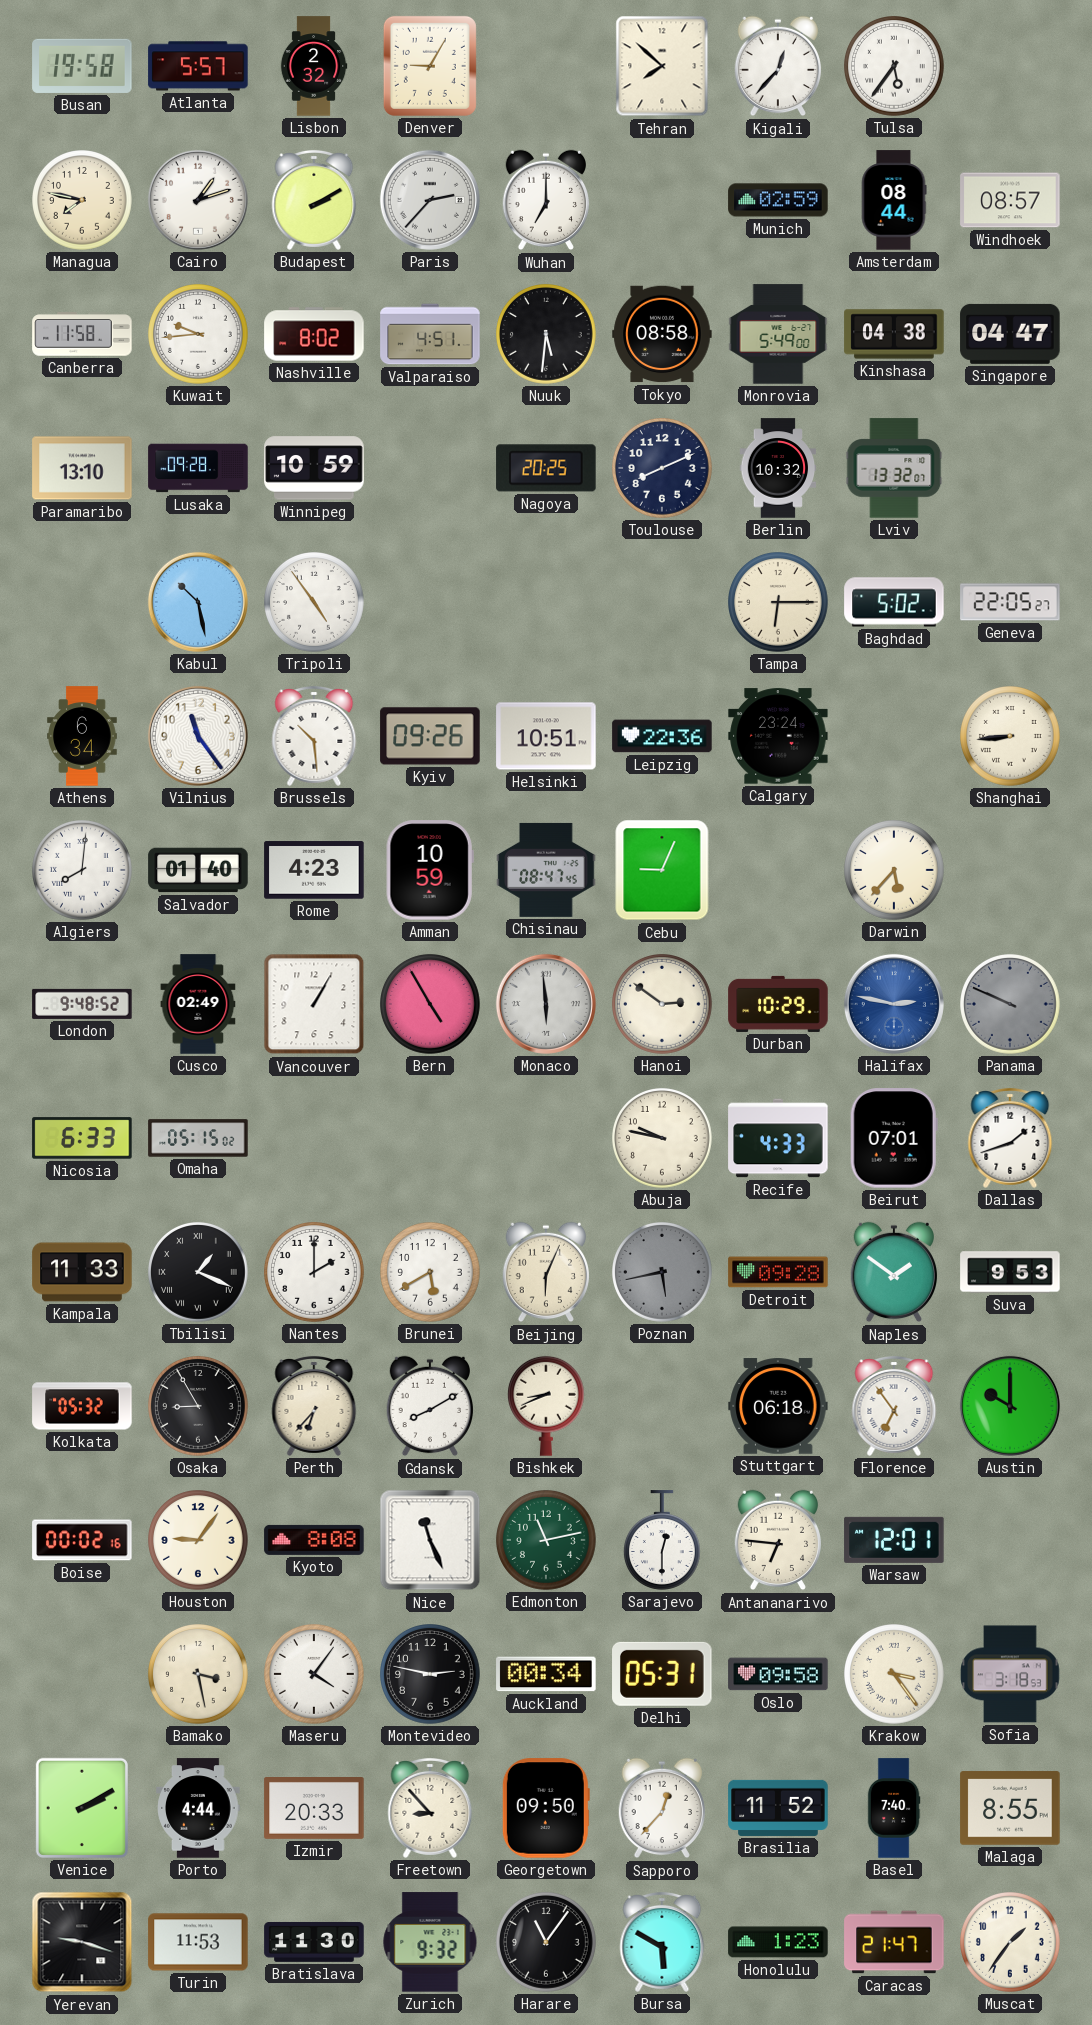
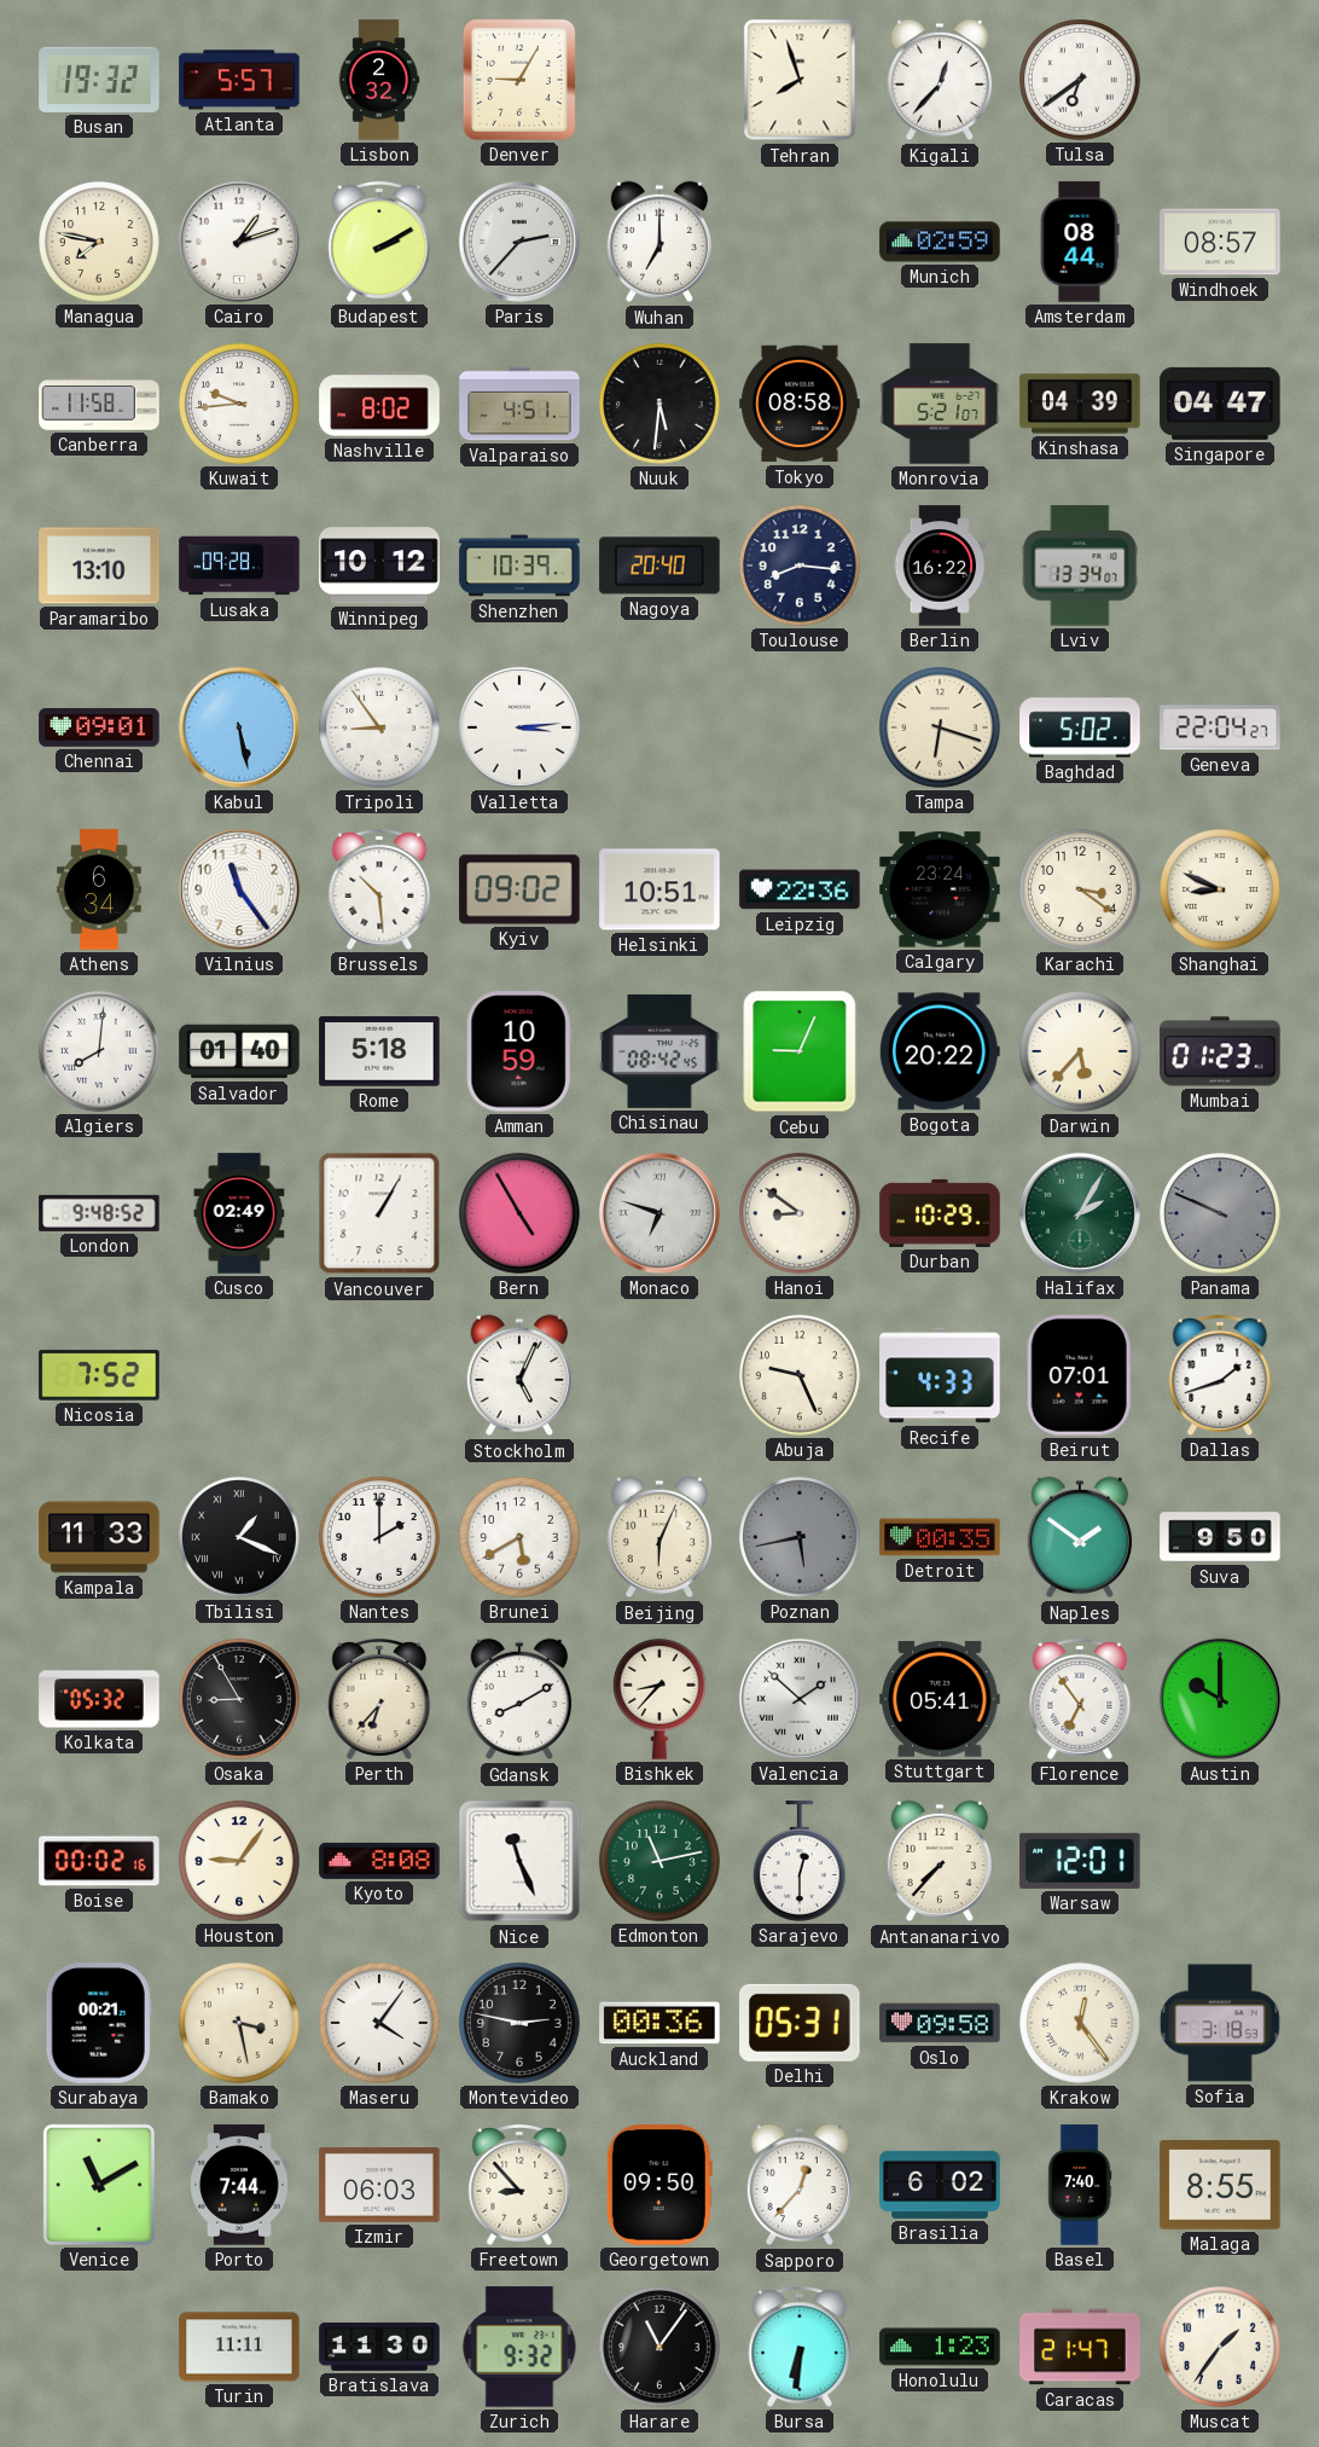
Busan: 19:58 -> 19:32 (99, 80)
Tehran: 7:52 -> 7:57 (800, 80)
Tulsa: 5:36 -> 6:39 (1081, 81)
Monrovia: 5:49 -> 5:21 (940, 404)
Kinshasa: 04:38 -> 04:39 (1080, 404)
Winnipeg: 10:59 -> 10:12 (379, 566)
Shenzhen: none -> 10:39 (519, 566)
Nagoya: 20:25 -> 20:40 (659, 566)
Toulouse: 8:11 -> 8:16 (801, 567)
Berlin: 10:32 -> 16:22 (940, 566)
Lviv: 13:32 -> 13:34 (1080, 566)
Chennai: none -> 09:01 (99, 727)
Kabul: 10:28 -> 5:28 (239, 727)
Tripoli: 4:54 -> 8:54 (380, 729)
Valletta: none -> 3:14 (519, 727)
Tampa: 6:15 -> 6:18 (941, 729)
Geneva: 22:05 -> 22:04 (1220, 727)
Kyiv: 09:26 -> 09:02 (519, 889)
Karachi: none -> 3:21 (1081, 891)
Shanghai: 8:44 -> 8:49 (1221, 891)
Rome: 4:23 -> 5:18 (379, 1051)
Chisinau: 08:47 -> 08:42 (659, 1051)
Bogota: none -> 20:22 (940, 1051)
Mumbai: none -> 01:23 (1220, 1051)
Monaco: 5:59 -> 6:48 (659, 1213)
Hanoi: 2:51 -> 8:51 (801, 1214)
Halifax: 2:47 -> 2:05 (1080, 1213)
Halifax dial: blue -> green (1080, 1213)
Nicosia: 6:33 -> 7:52 (99, 1375)
Omaha: 05:15 -> none (198, 1138)
Stockholm: none -> 5:04 (518, 1375)
Abuja: 9:47 -> 9:26 (801, 1376)
Detroit: 09:28 -> 00:35 (940, 1537)
Suva: 9:53 -> 9:50 (1220, 1537)
Bishkek: 8:41 -> 8:37 (659, 1699)
Valencia: none -> 1:52 (800, 1699)
Stuttgart: 06:18 -> 05:41 (940, 1699)
Antananarivo: 6:46 -> 7:37 (939, 1861)
Surabaya: none -> 00:21 (99, 2023)
Auckland: 00:34 -> 00:36 (659, 2023)
Krakow: 3:24 -> 12:24 (1081, 2024)
Venice: 2:10 -> 11:10 (99, 2185)
Porto: 4:44 -> 7:44 (239, 2185)
Izmir: 20:33 -> 06:03 (379, 2186)
Brasilia: 11:52 -> 6:02 (940, 2185)
Yerevan: 9:18 -> none (82, 1942)
Turin: 11:53 -> 11:11 (239, 2347)
Bursa: 5:50 -> 6:31 (800, 2347)
